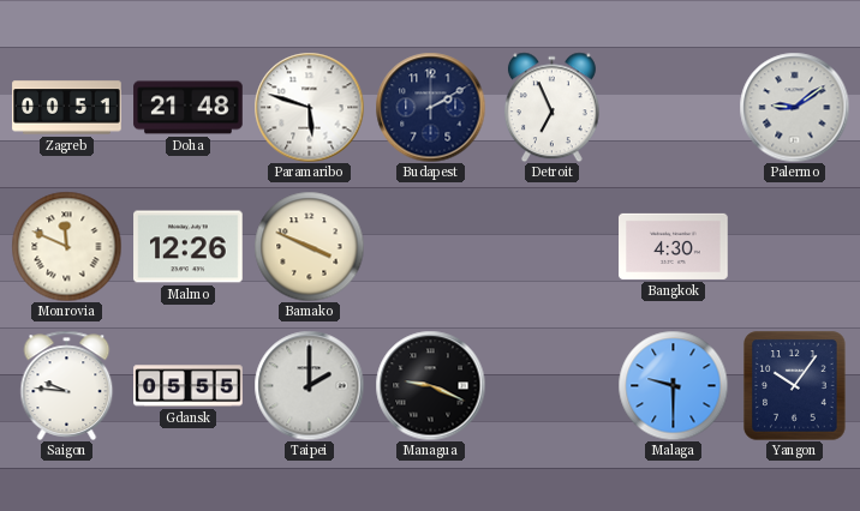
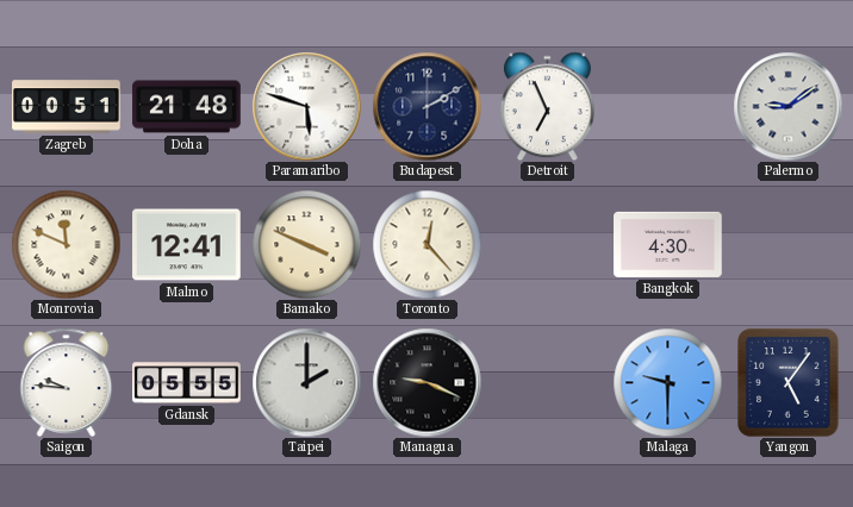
Malmo: 12:26 -> 12:41 (187, 245)
Toronto: none -> 12:23 (426, 244)
Yangon: 10:06 -> 5:06 (789, 382)
